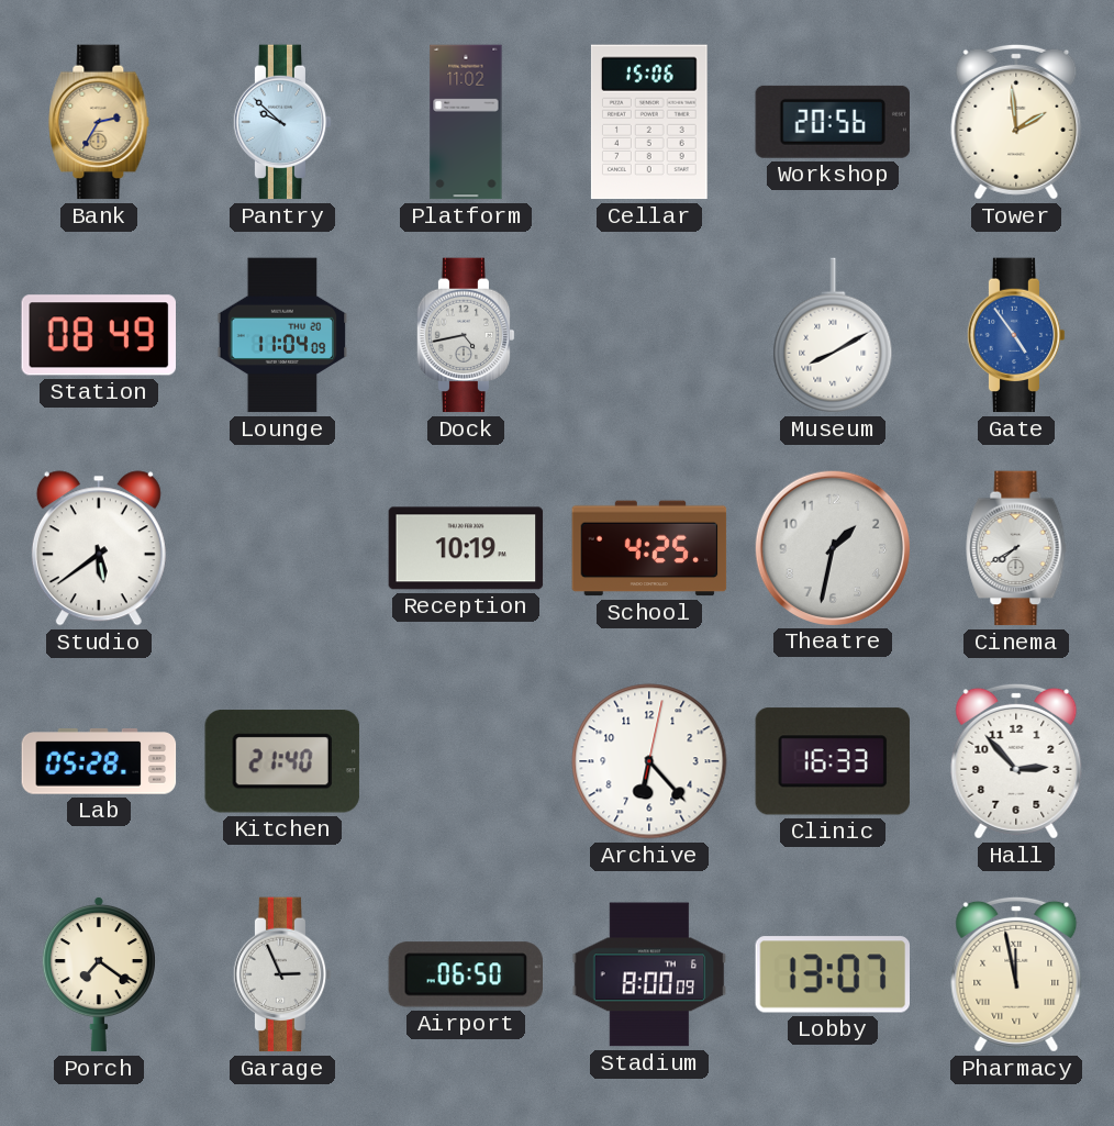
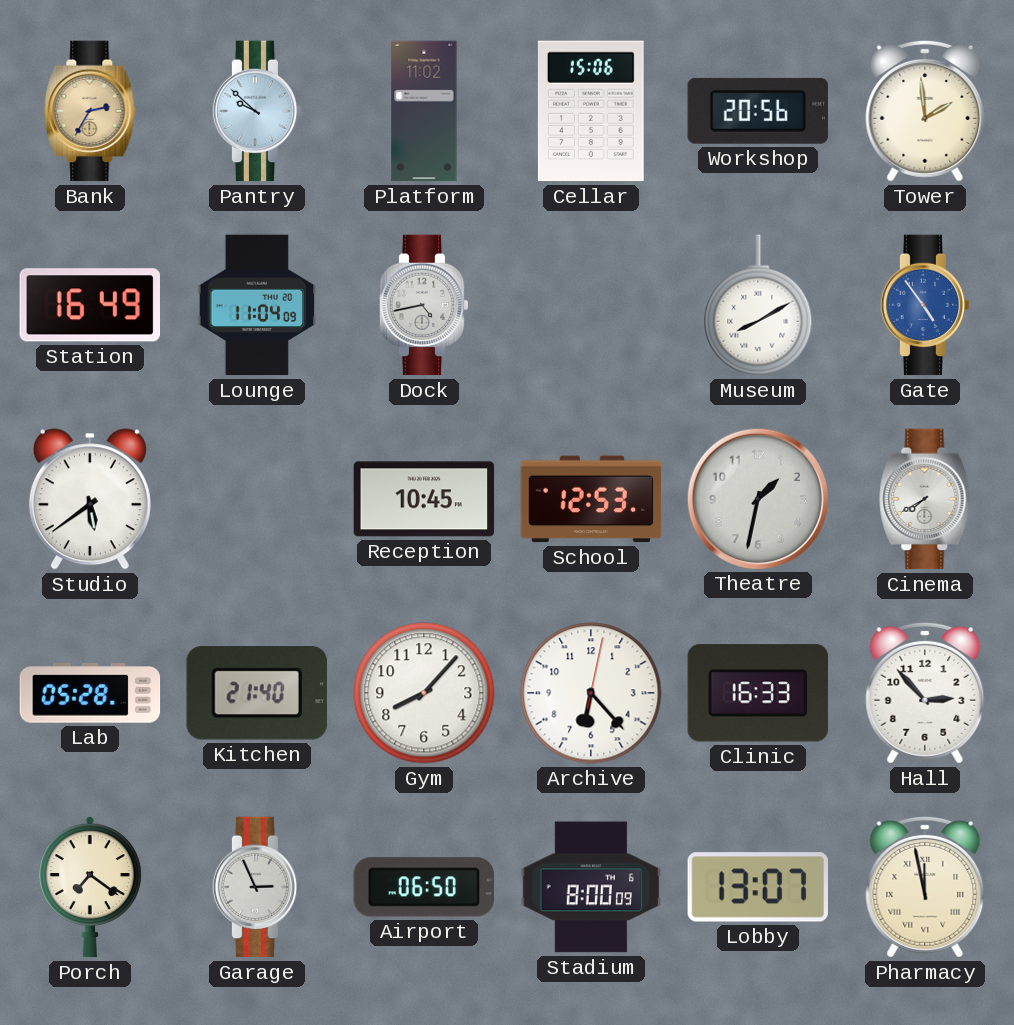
Station: 08:49 -> 16:49 (89, 305)
Reception: 10:19 -> 10:45 (424, 499)
School: 4:25 -> 12:53 (591, 499)
Gym: none -> 8:07 (424, 693)
